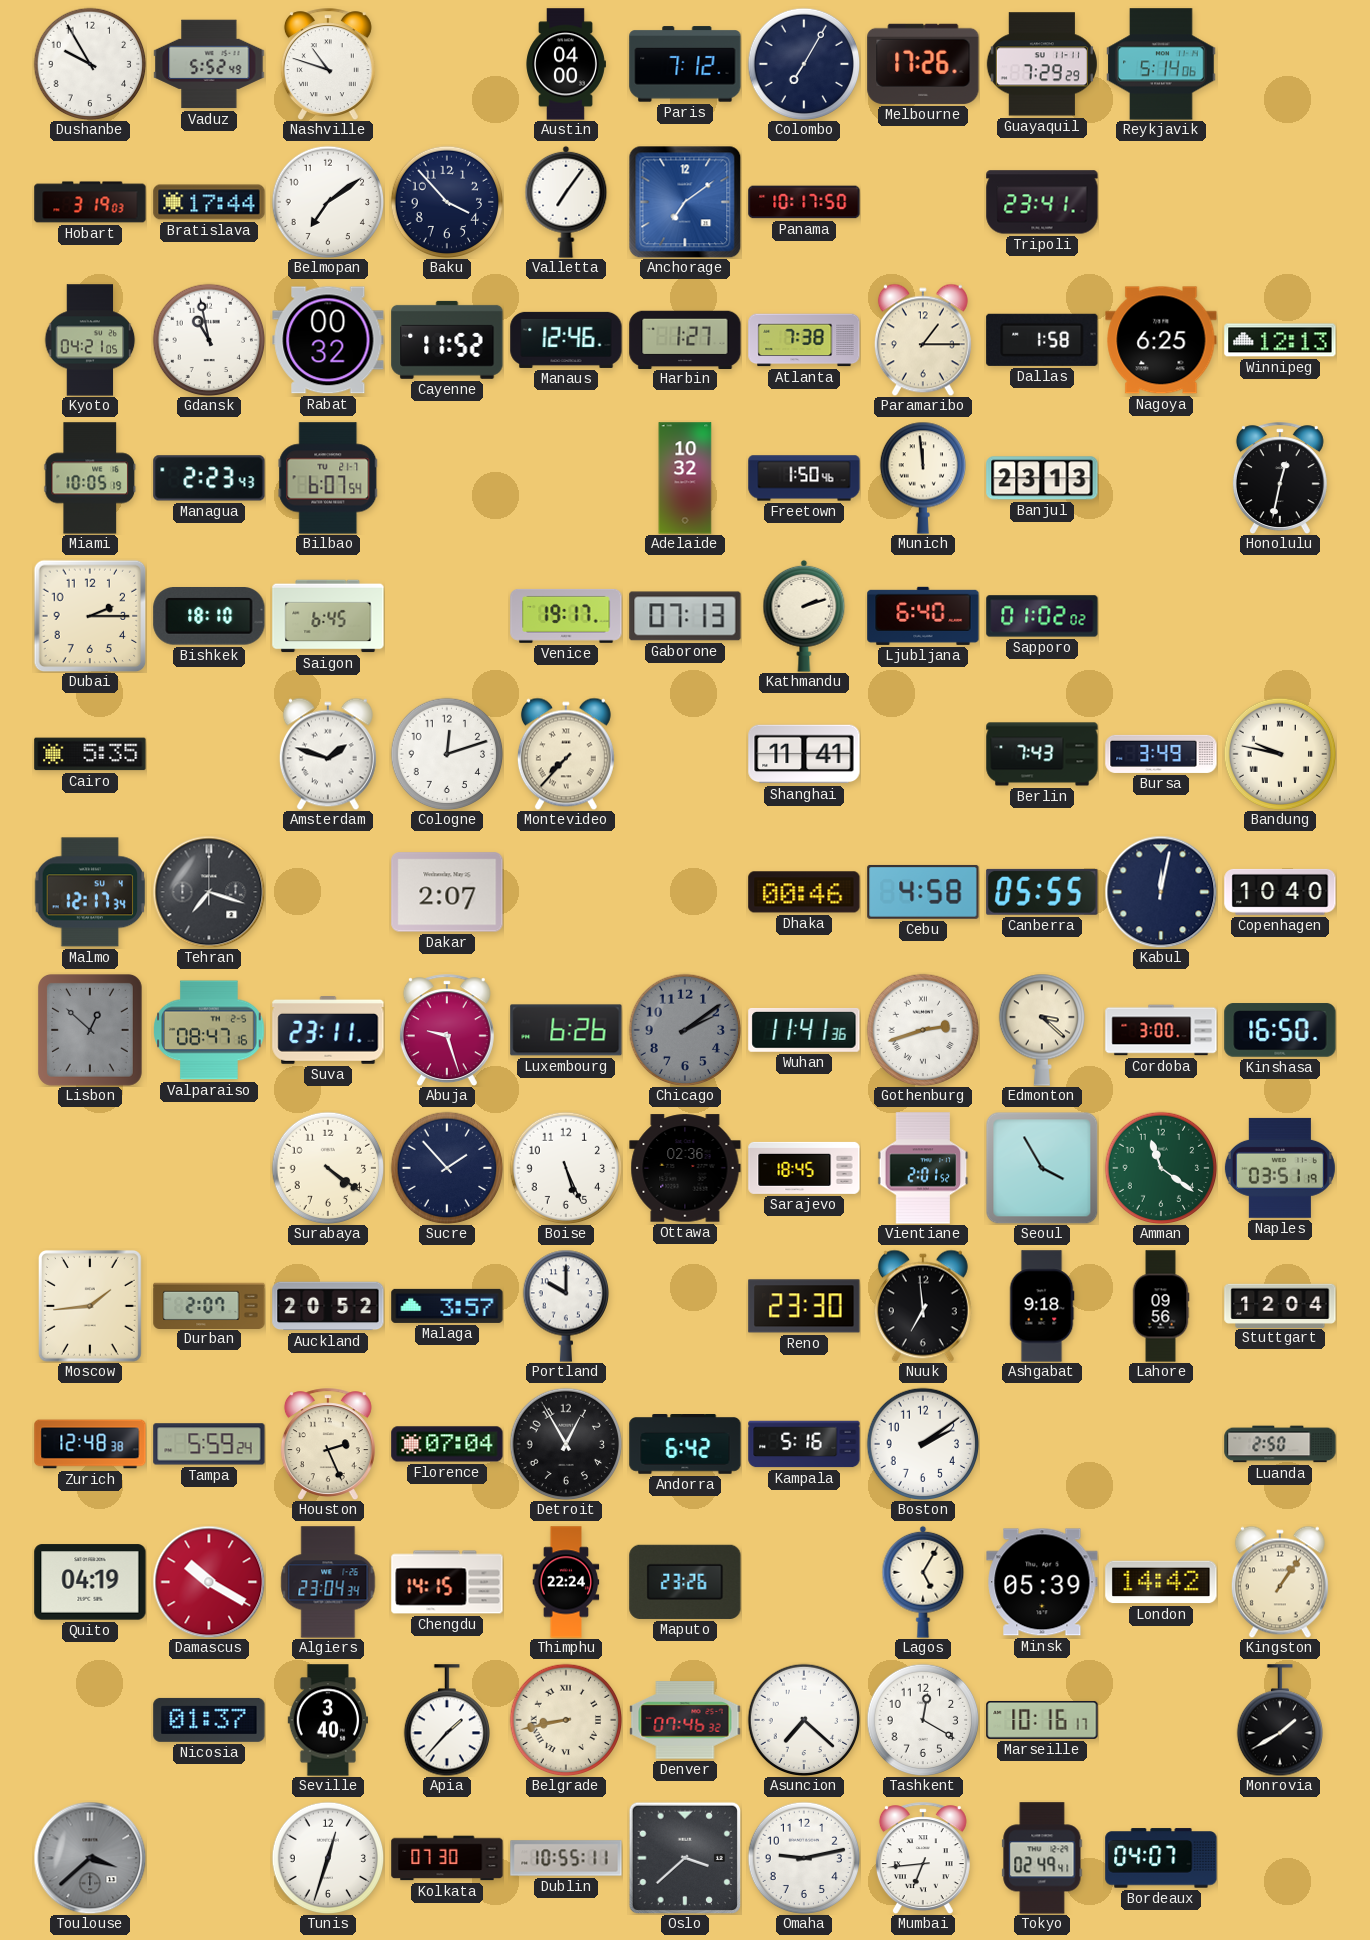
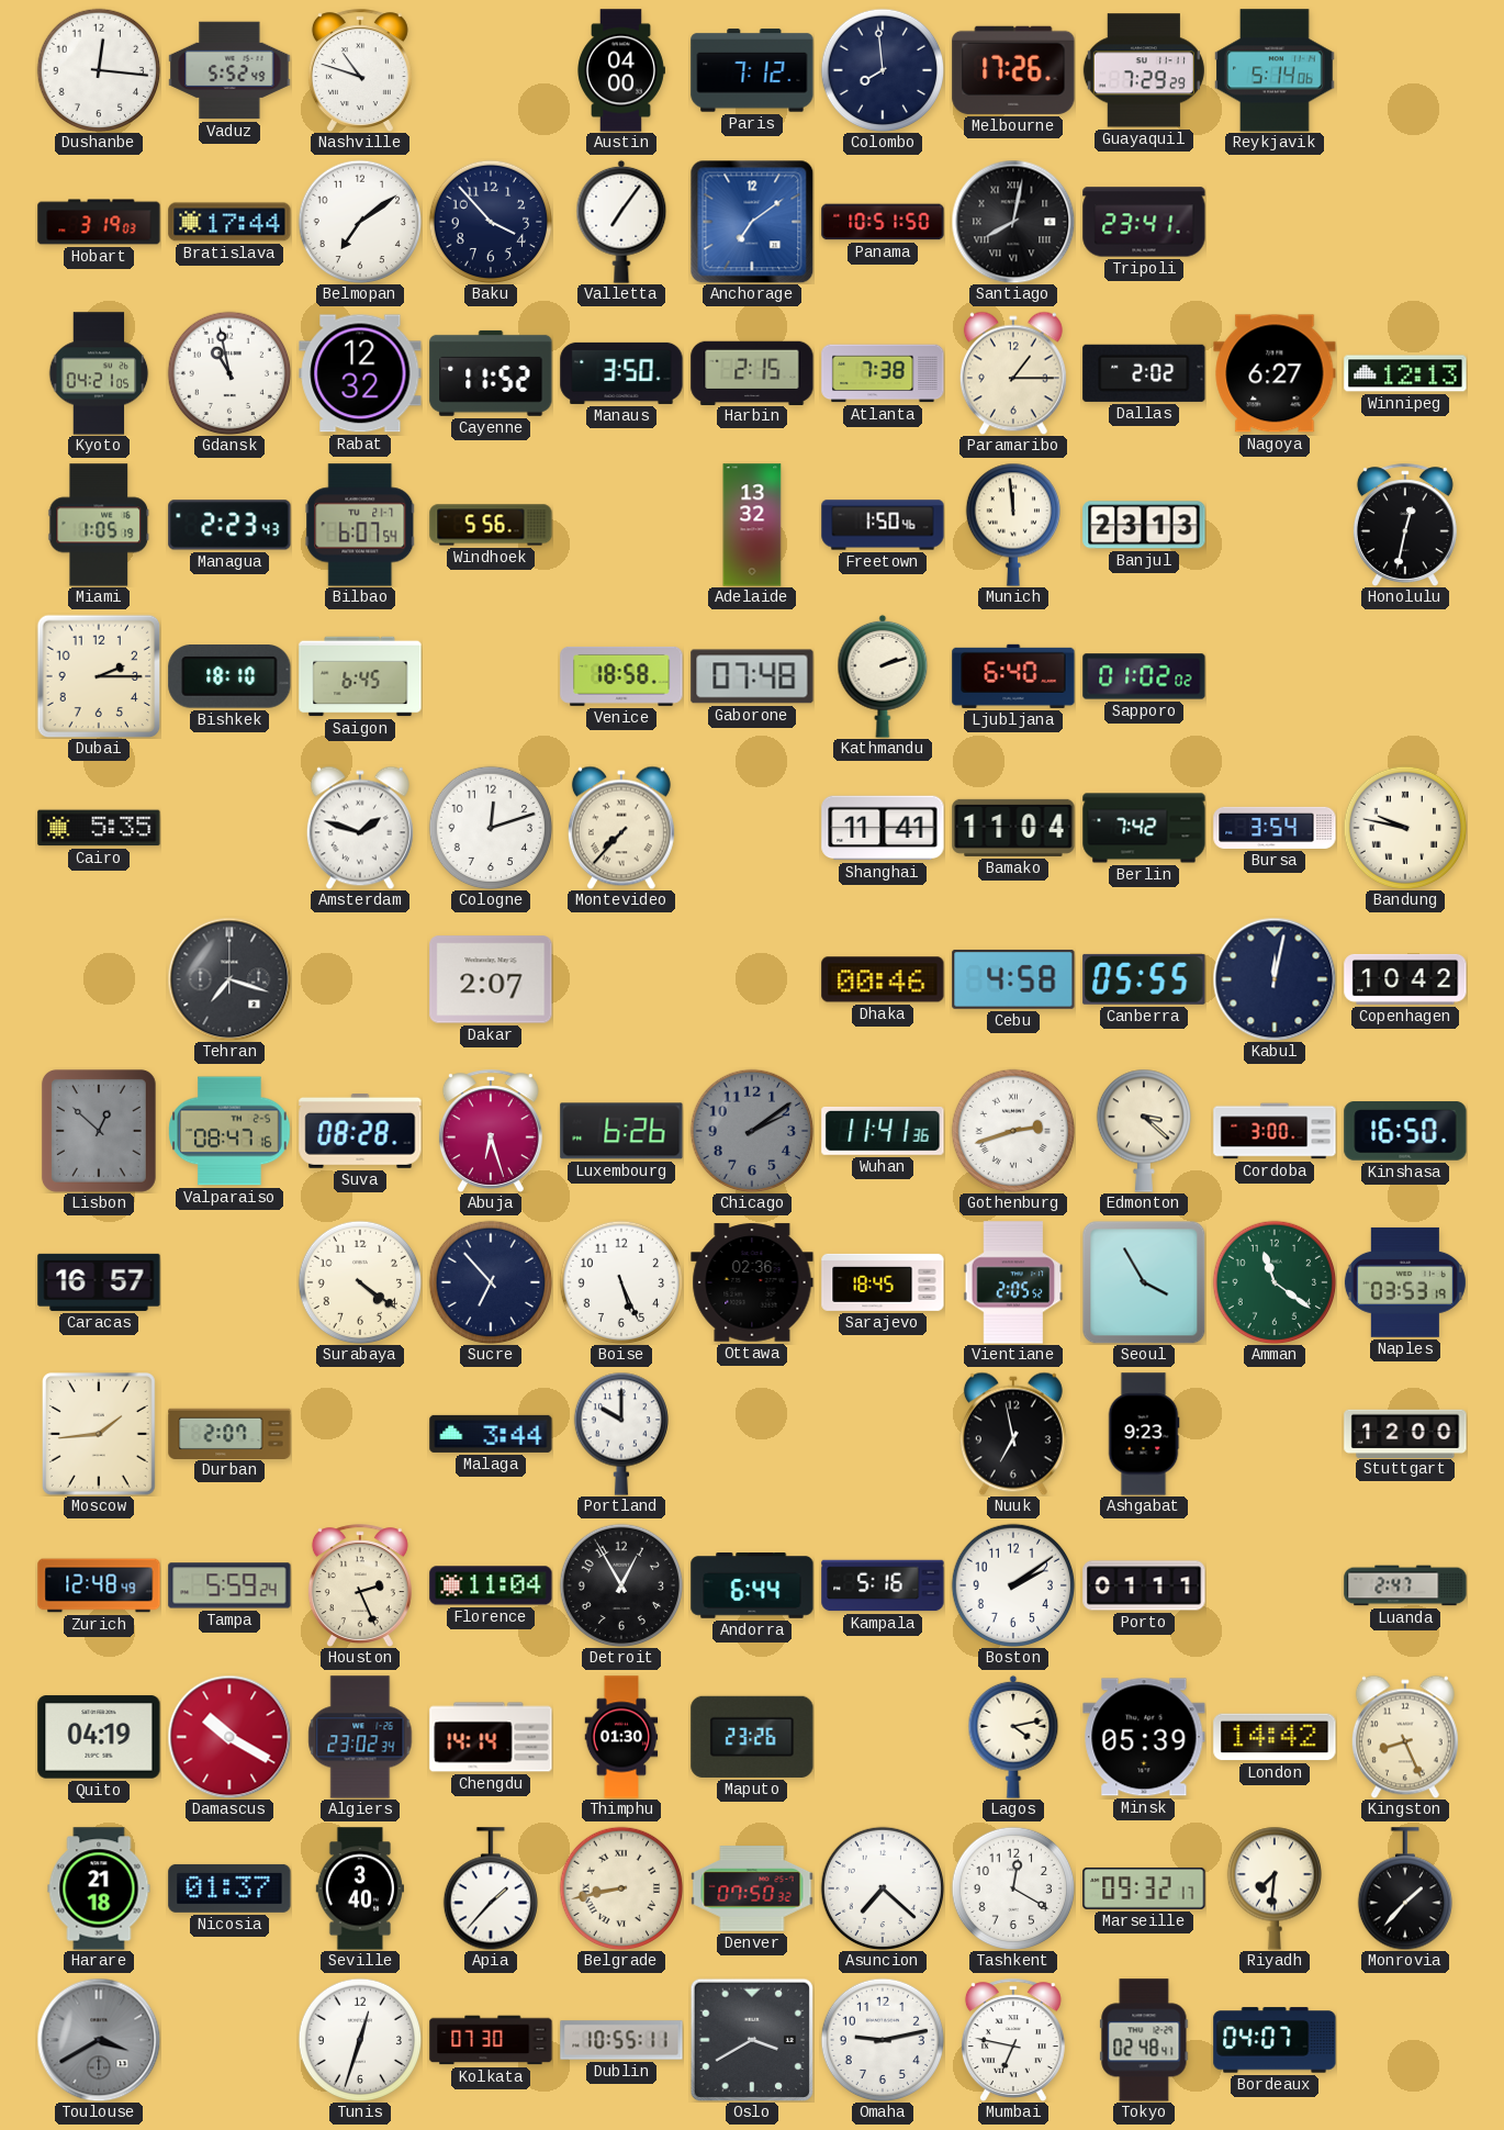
Dushanbe: 9:55 -> 12:16 (99, 70)
Colombo: 7:05 -> 7:59 (883, 70)
Panama: 10:17 -> 10:51 (883, 222)
Santiago: none -> 8:02 (1013, 222)
Rabat: 00:32 -> 12:32 (360, 373)
Manaus: 12:46 -> 3:50 (621, 373)
Harbin: 1:27 -> 2:15 (752, 372)
Dallas: 1:58 -> 2:02 (1144, 373)
Nagoya: 6:25 -> 6:27 (1275, 373)
Miami: 10:05 -> 1:05 (99, 525)
Windhoek: none -> 5:56 (491, 525)
Adelaide: 10:32 -> 13:32 (752, 525)
Venice: 19:17 -> 18:58 (621, 676)
Gaborone: 07:13 -> 07:48 (752, 676)
Bamako: none -> 11:04 (1013, 828)
Berlin: 7:43 -> 7:42 (1144, 828)
Bursa: 3:49 -> 3:54 (1275, 828)
Malmo: 12:17 -> none (90, 892)
Copenhagen: 10:40 -> 10:42 (1405, 979)
Suva: 23:11 -> 08:28 (360, 1132)
Abuja: 9:27 -> 6:27 (491, 1131)
Caracas: none -> 16:57 (99, 1282)
Sucre: 1:53 -> 6:53 (491, 1282)
Vientiane: 2:01 -> 2:05 (1013, 1282)
Naples: 03:51 -> 03:53 (1405, 1282)
Auckland: 20:52 -> none (328, 1306)
Malaga: 3:57 -> 3:44 (491, 1434)
Reno: 23:30 -> none (804, 1306)
Nuuk: 6:59 -> 6:58 (1013, 1434)
Ashgabat: 9:18 -> 9:23 (1144, 1434)
Lahore: 09:56 -> none (1161, 1306)
Stuttgart: 12:04 -> 12:00 (1405, 1433)
Zurich: 12:48:38 -> 12:48:49 (99, 1585)
Florence: 07:04 -> 11:04 (491, 1585)
Andorra: 6:42 -> 6:44 (752, 1585)
Porto: none -> 01:11 (1144, 1585)
Luanda: 2:50 -> 2:47 (1405, 1585)
Algiers: 23:04 -> 23:02 (360, 1737)
Chengdu: 14:15 -> 14:14 (491, 1737)
Thimphu: 22:24 -> 01:30 (621, 1737)
Lagos: 5:05 -> 4:13 (1013, 1737)
Kingston: 1:06 -> 8:26 (1405, 1737)
Harare: none -> 21:18 (99, 1888)
Denver: 07:46 -> 07:50 (752, 1888)
Marseille: 10:16 -> 09:32 (1144, 1888)
Riyadh: none -> 7:31 (1273, 1888)
Monrovia: 1:40 -> 1:37 (1404, 1888)
Toulouse: 3:38 -> 3:40 (99, 2040)
Oslo: 3:38 -> 3:40 (752, 2040)
Mumbai: 6:44 -> 6:47 (1013, 2040)
Tokyo: 02:49 -> 02:48 (1144, 2040)
